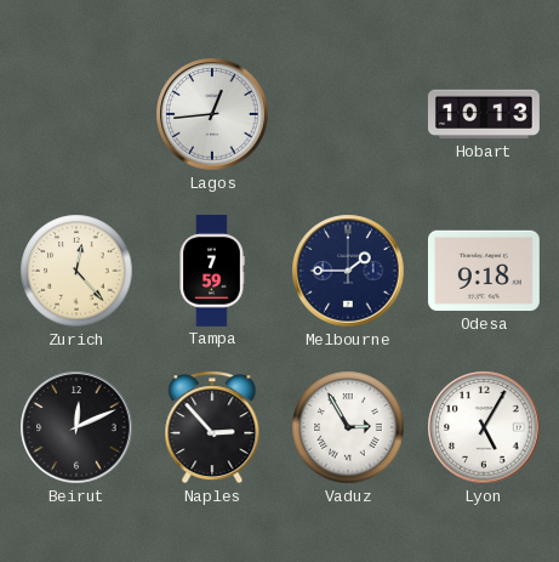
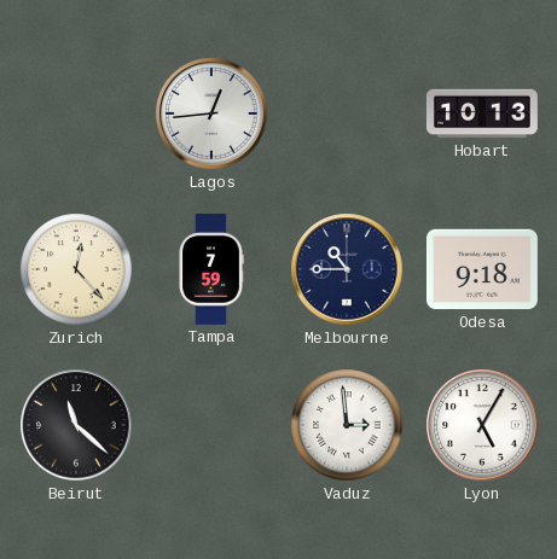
Melbourne: 1:45 -> 10:45 (347, 269)
Beirut: 12:11 -> 11:22 (76, 425)
Naples: 2:53 -> none (212, 427)
Vaduz: 2:55 -> 2:59 (347, 425)
